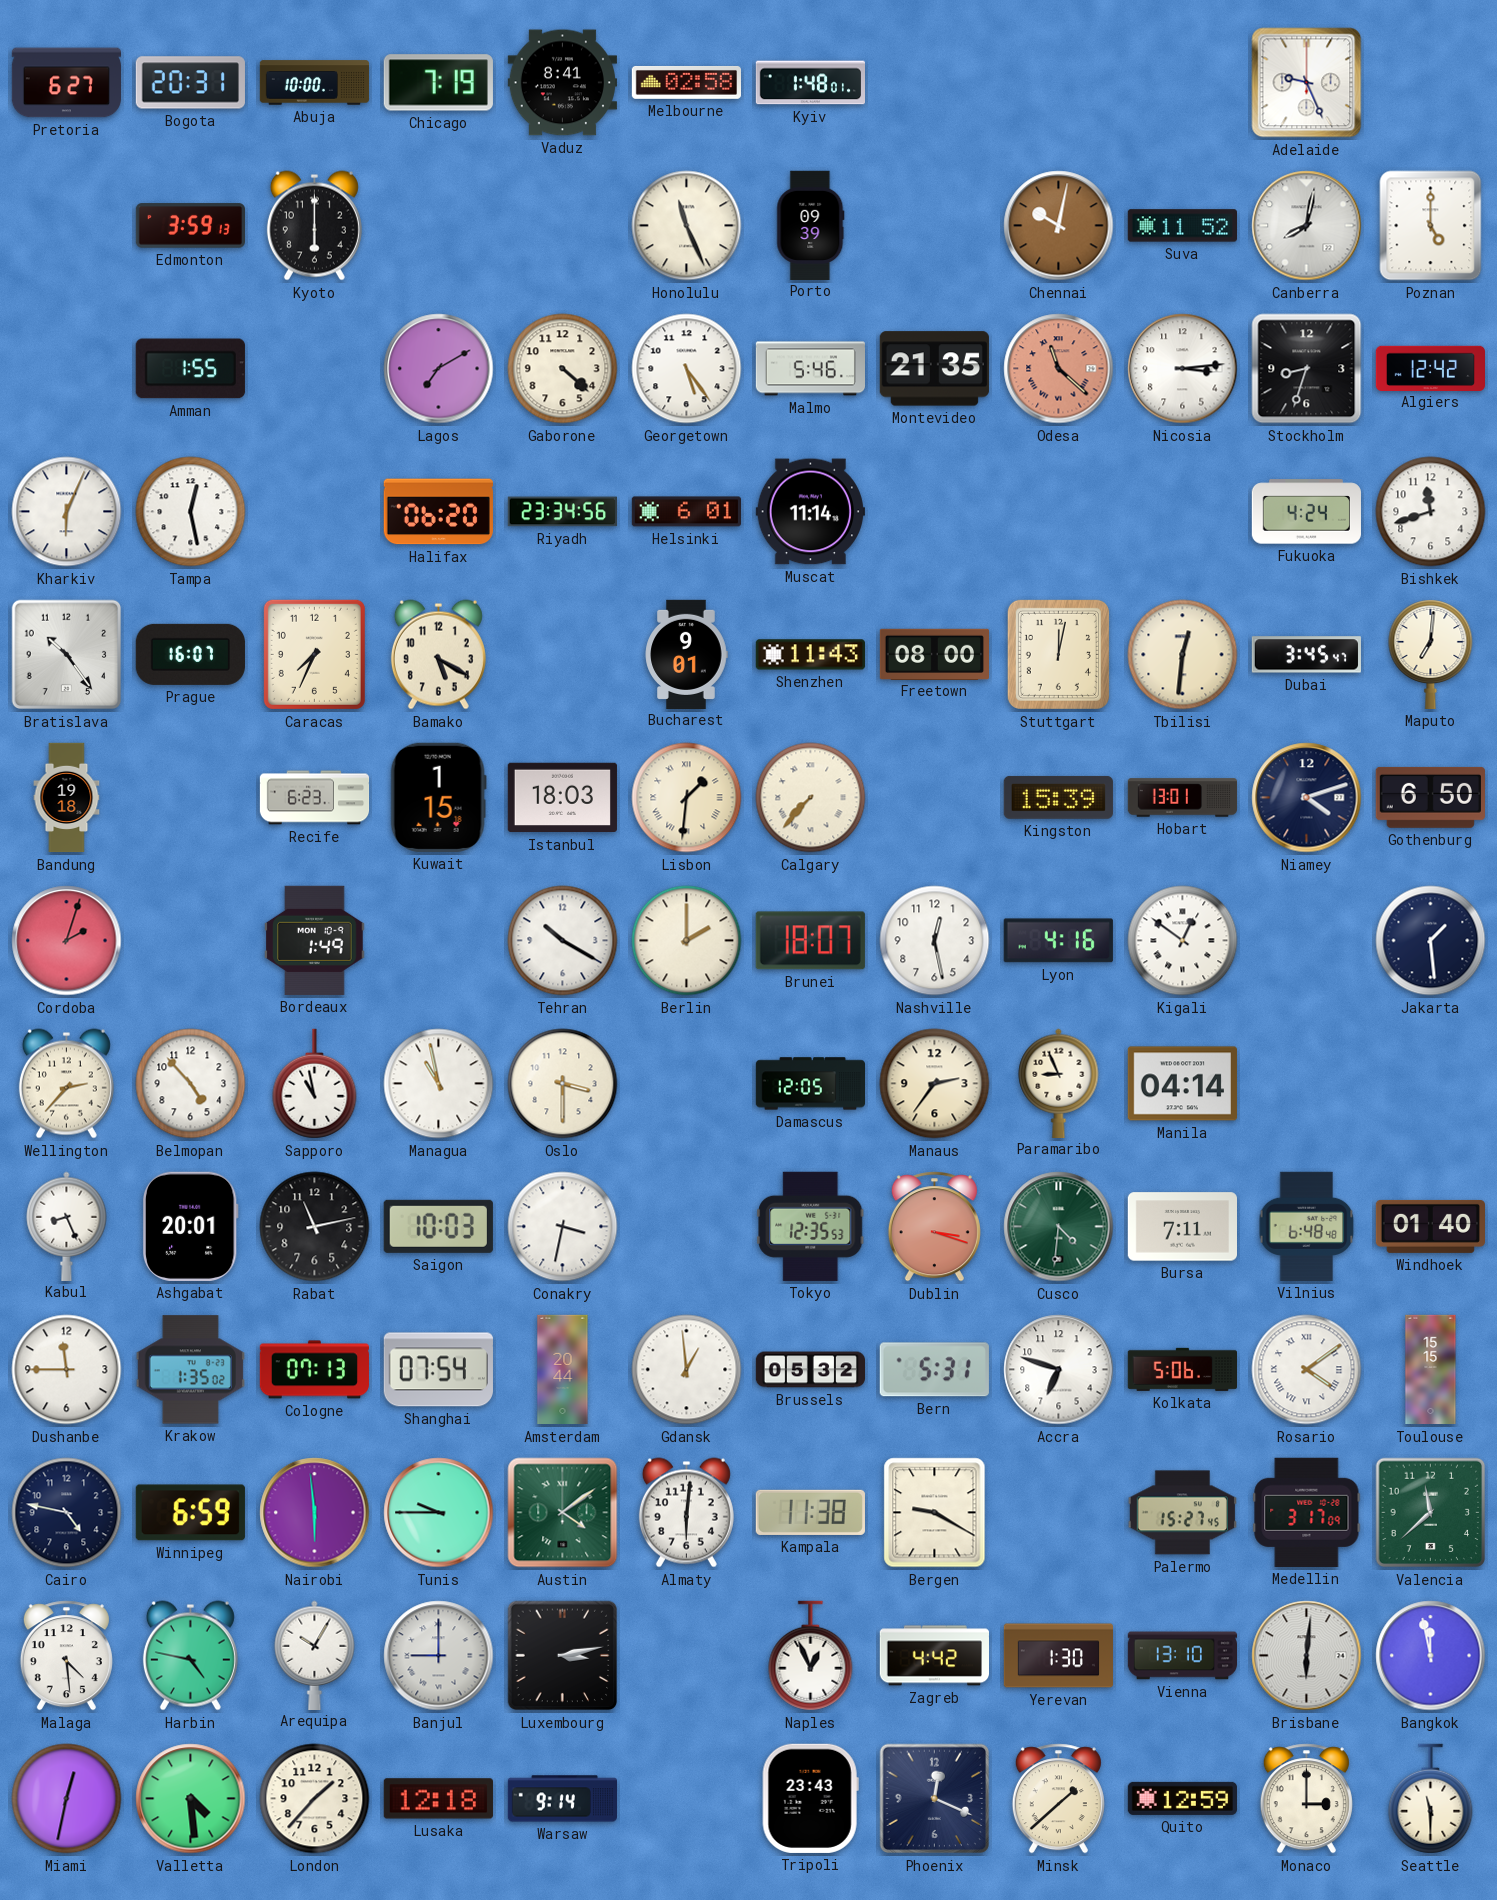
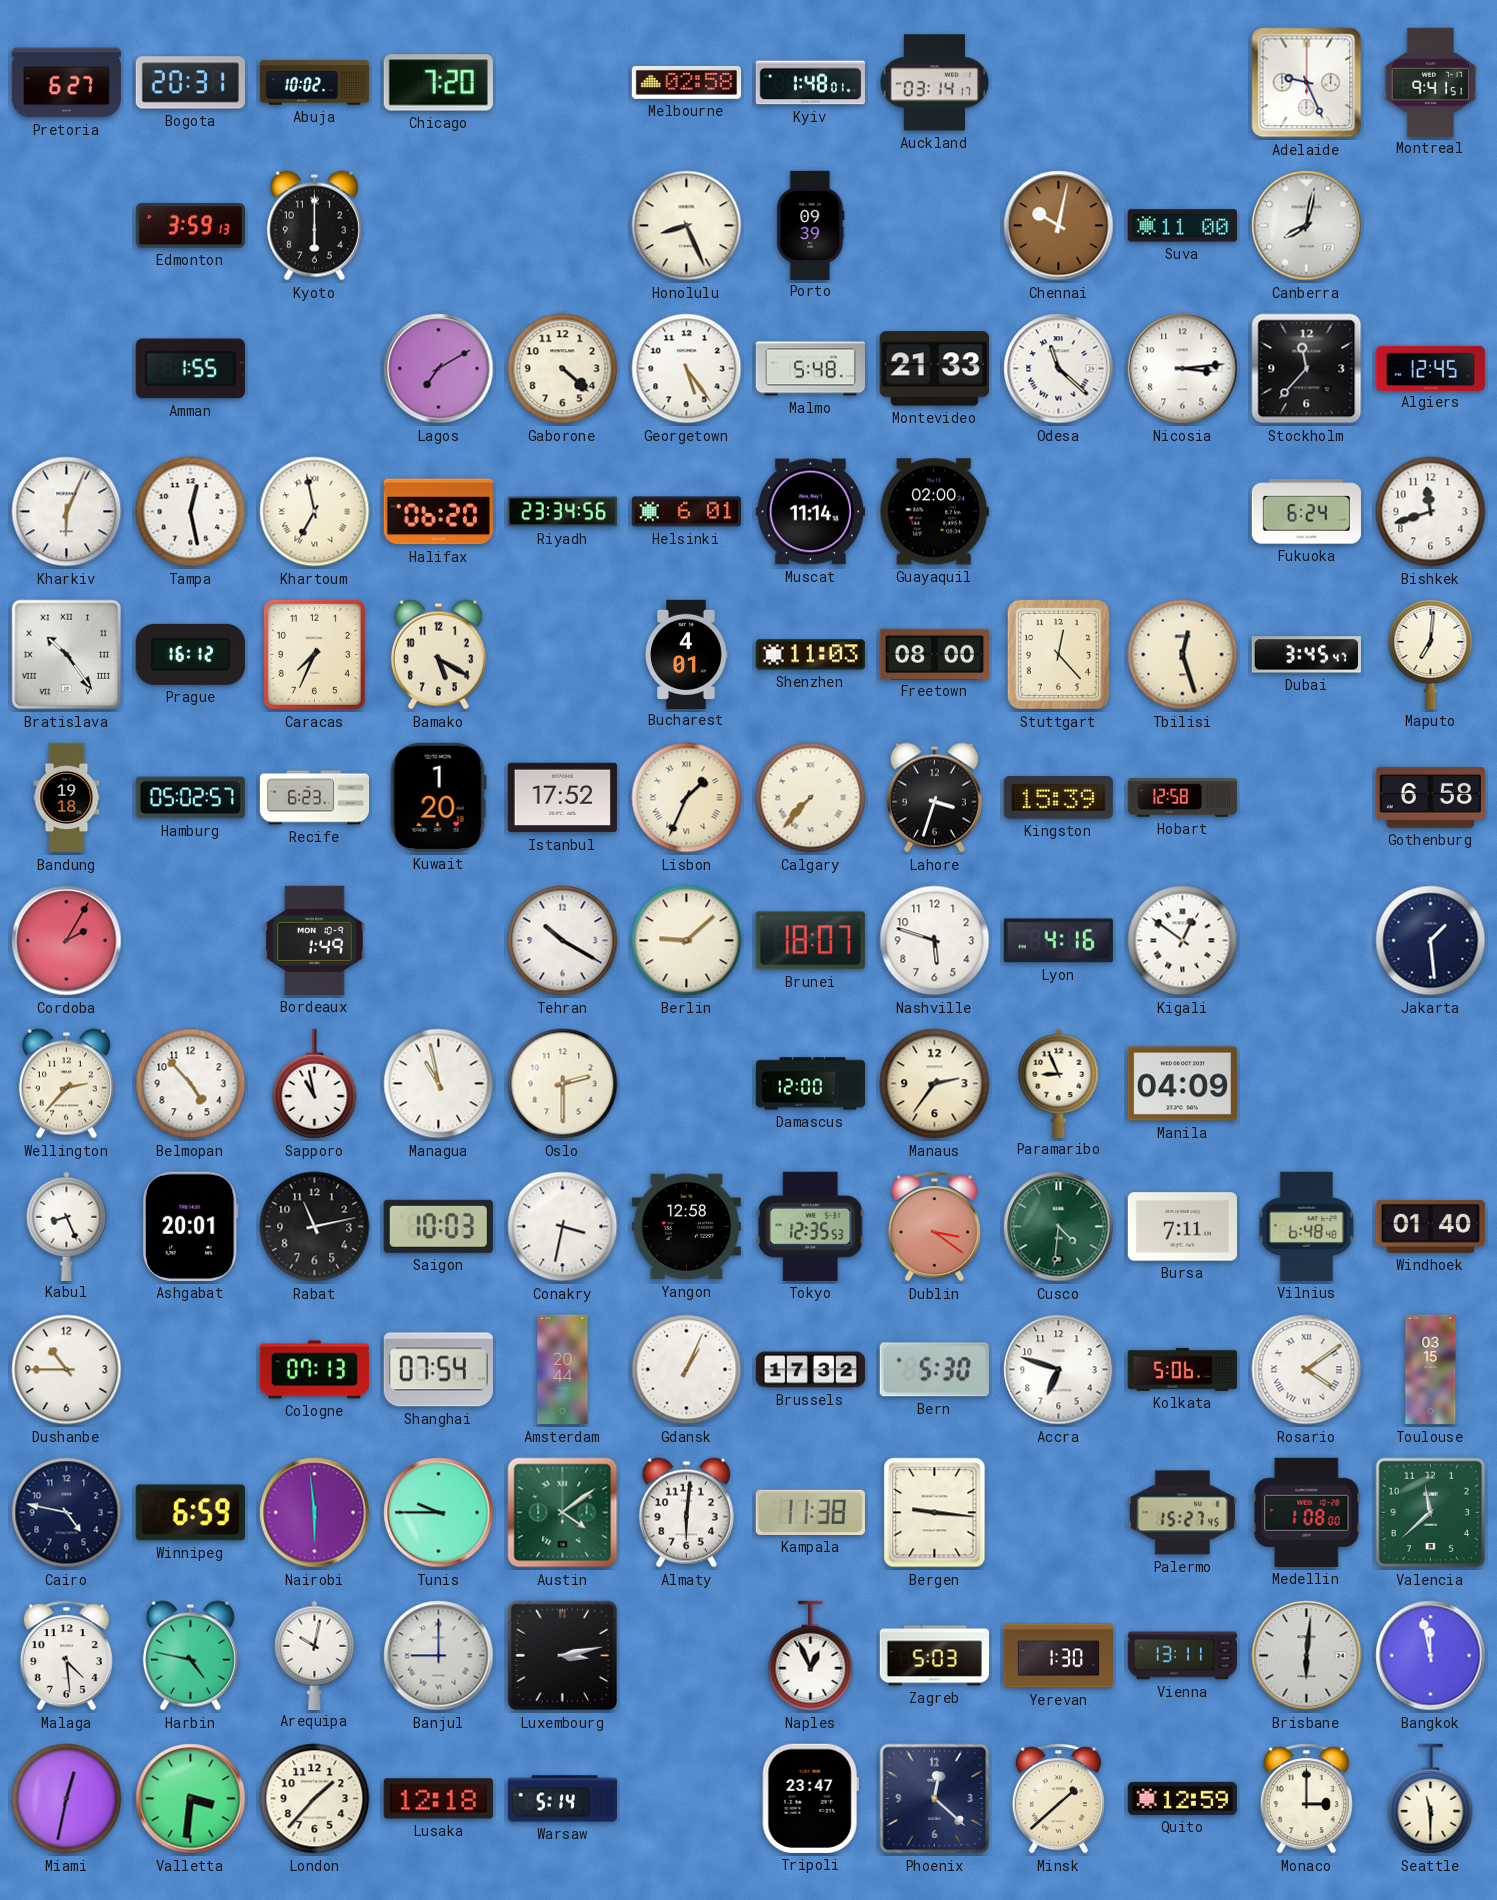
Abuja: 10:00 -> 10:02 (315, 83)
Chicago: 7:19 -> 7:20 (438, 83)
Vaduz: 8:41 -> none (562, 83)
Auckland: none -> 03:14 (935, 83)
Montreal: none -> 9:41 (1431, 82)
Honolulu: 11:26 -> 8:26 (687, 226)
Suva: 11:52 -> 11:00 (1182, 226)
Poznan: 5:00 -> none (1431, 226)
Malmo: 5:46 -> 5:48 (810, 369)
Montevideo: 21:35 -> 21:33 (934, 369)
Odesa dial: salmon -> white (1059, 369)
Stockholm: 8:33 -> 11:37 (1307, 369)
Algiers: 12:42 -> 12:45 (1430, 368)
Khartoum: none -> 6:58 (315, 512)
Guayaquil: none -> 02:00 (934, 512)
Fukuoka: 4:24 -> 6:24 (1306, 512)
Bratislava numerals: Arabic -> Roman (67, 655)
Prague: 16:07 -> 16:12 (190, 654)
Bucharest: 9:01 -> 4:01 (686, 654)
Shenzhen: 11:43 -> 11:03 (810, 655)
Stuttgart: 12:02 -> 12:23 (1058, 654)
Tbilisi: 12:31 -> 12:27 (1183, 655)
Hamburg: none -> 05:02 (190, 798)
Kuwait: 1:15 -> 1:20 (438, 797)
Istanbul: 18:03 -> 17:52 (562, 798)
Lisbon: 1:31 -> 1:34 (687, 798)
Lahore: none -> 3:33 (934, 798)
Hobart: 13:01 -> 12:58 (1183, 798)
Niamey: 4:12 -> none (1307, 798)
Gothenburg: 6:50 -> 6:58 (1430, 797)
Cordoba: 2:03 -> 2:05 (67, 941)
Berlin: 2:00 -> 9:08 (687, 941)
Nashville: 12:28 -> 5:48 (935, 941)
Oslo: 3:30 -> 2:30 (563, 1084)
Damascus: 12:05 -> 12:00 (810, 1084)
Manila: 04:14 -> 04:09 (1182, 1084)
Yangon: none -> 12:58 (686, 1227)
Dublin: 3:18 -> 3:21 (934, 1227)
Dushanbe: 11:45 -> 10:45 (67, 1370)
Krakow: 1:35 -> none (190, 1370)
Gdansk: 12:59 -> 1:04 (687, 1370)
Brussels: 05:32 -> 17:32 (810, 1370)
Bern: 5:31 -> 5:30 (934, 1370)
Toulouse: 15:15 -> 03:15 (1431, 1370)
Bergen: 9:20 -> 9:16 (935, 1513)
Medellin: 3:17 -> 1:08 (1307, 1512)
Arequipa: 10:05 -> 10:02 (315, 1655)
Zagreb: 4:42 -> 5:03 (934, 1656)
Vienna: 13:10 -> 13:11 (1182, 1656)
Valletta: 4:29 -> 3:31 (191, 1799)
Warsaw: 9:14 -> 5:14 (562, 1799)
Tripoli: 23:43 -> 23:47 (810, 1798)
Phoenix: 12:19 -> 12:22 (935, 1799)
